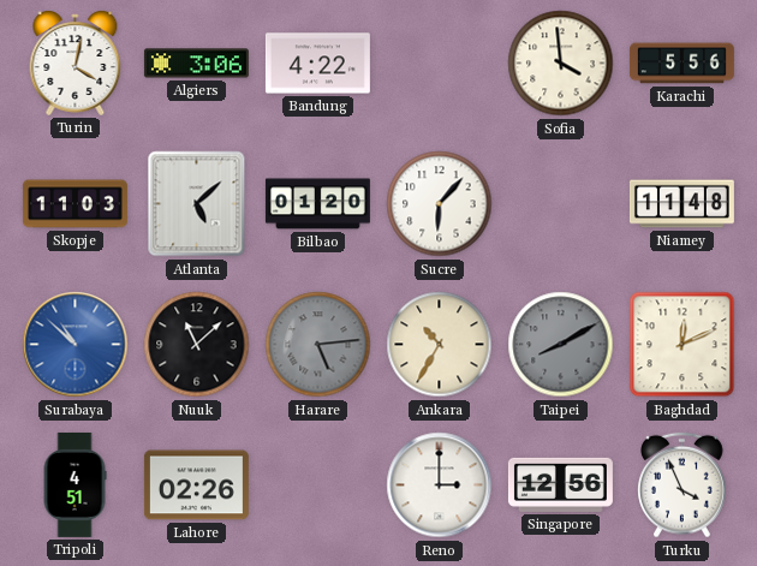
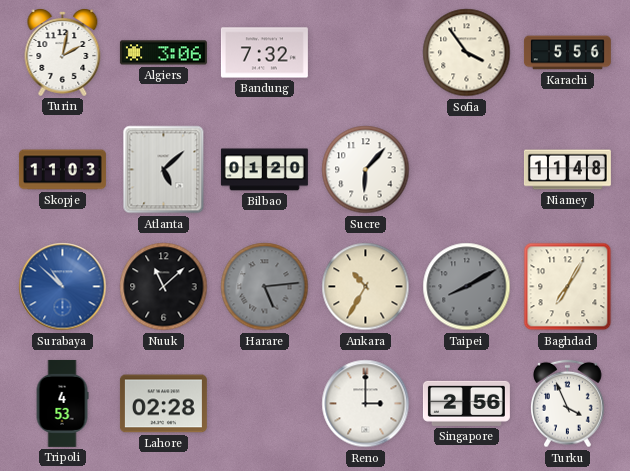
Turin: 4:02 -> 2:02 (63, 53)
Bandung: 4:22 -> 7:32 (264, 53)
Sofia: 3:59 -> 3:54 (467, 53)
Baghdad: 12:11 -> 7:05 (568, 287)
Tripoli: 4:51 -> 4:53 (62, 403)
Lahore: 02:26 -> 02:28 (163, 404)
Singapore: 12:56 -> 2:56 (466, 403)
